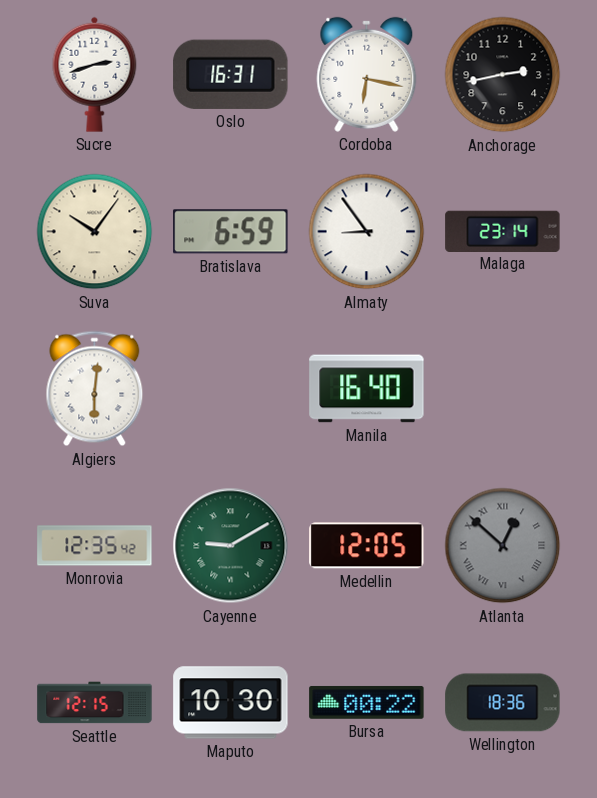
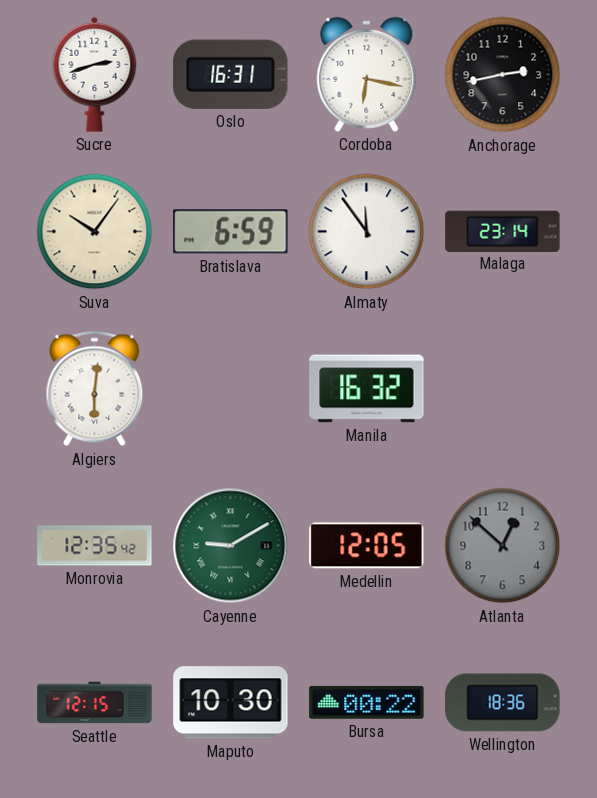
Almaty: 8:54 -> 11:54 (367, 232)
Manila: 16:40 -> 16:32 (367, 389)
Atlanta numerals: Roman -> Arabic (503, 546)
